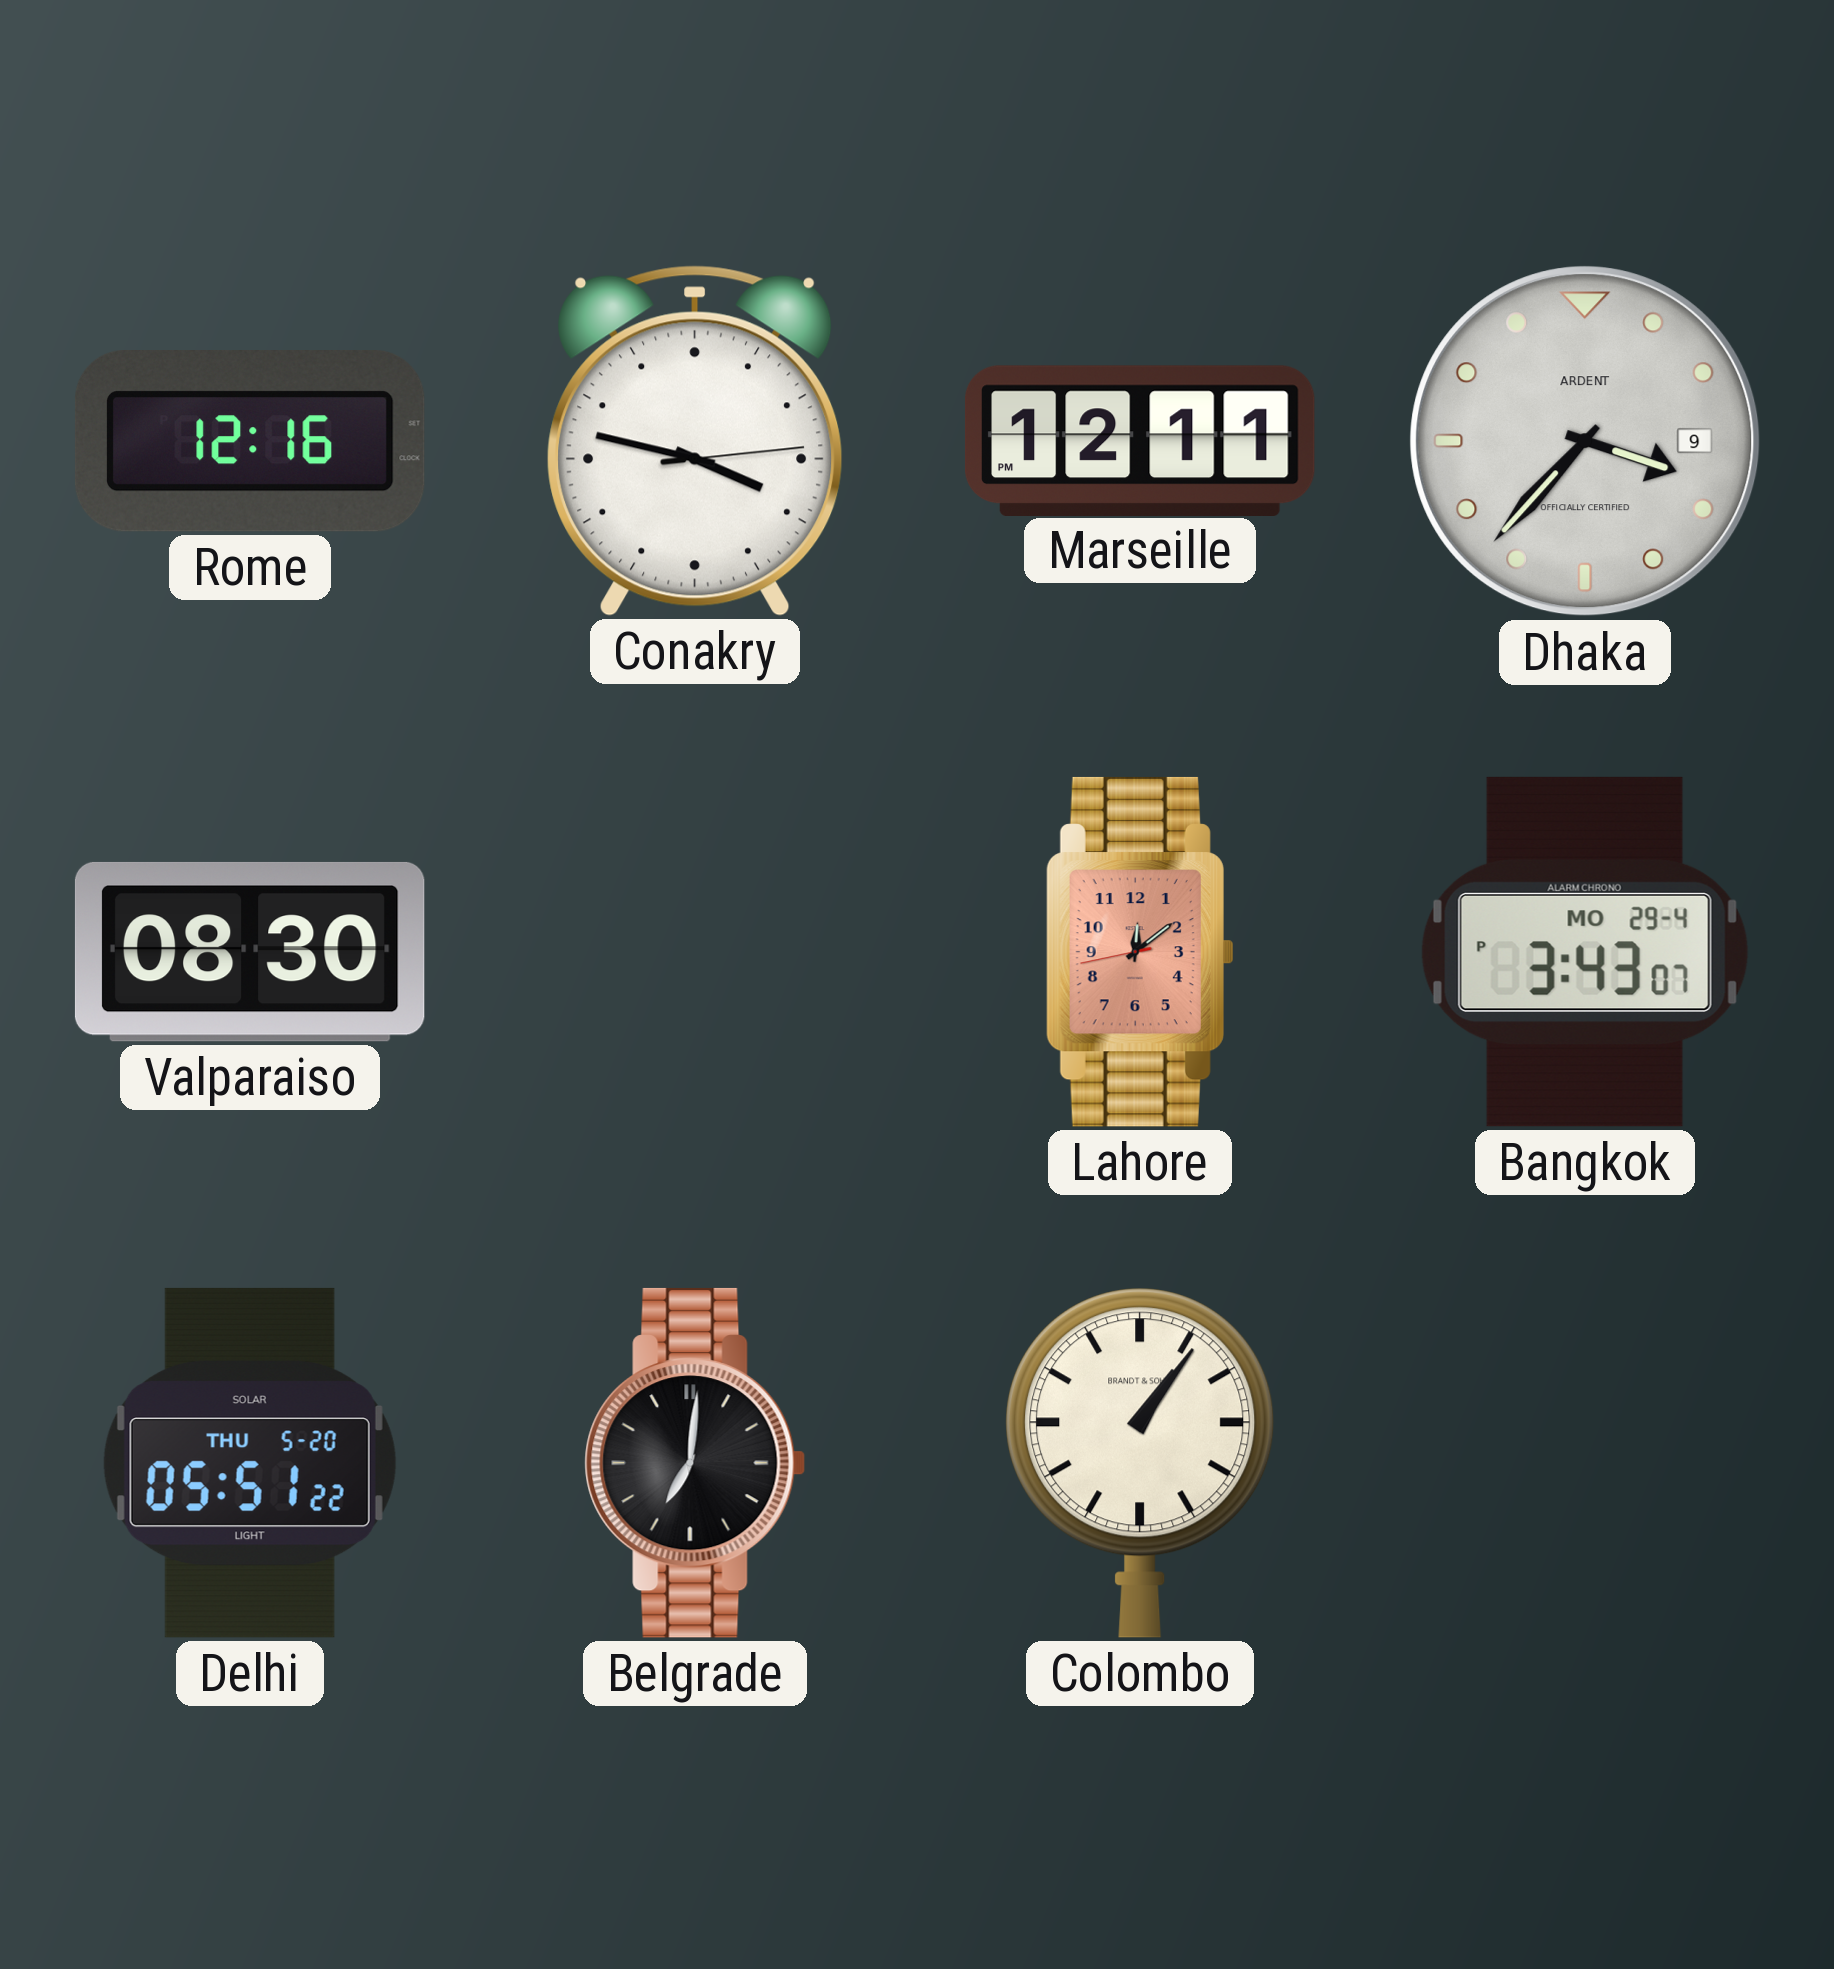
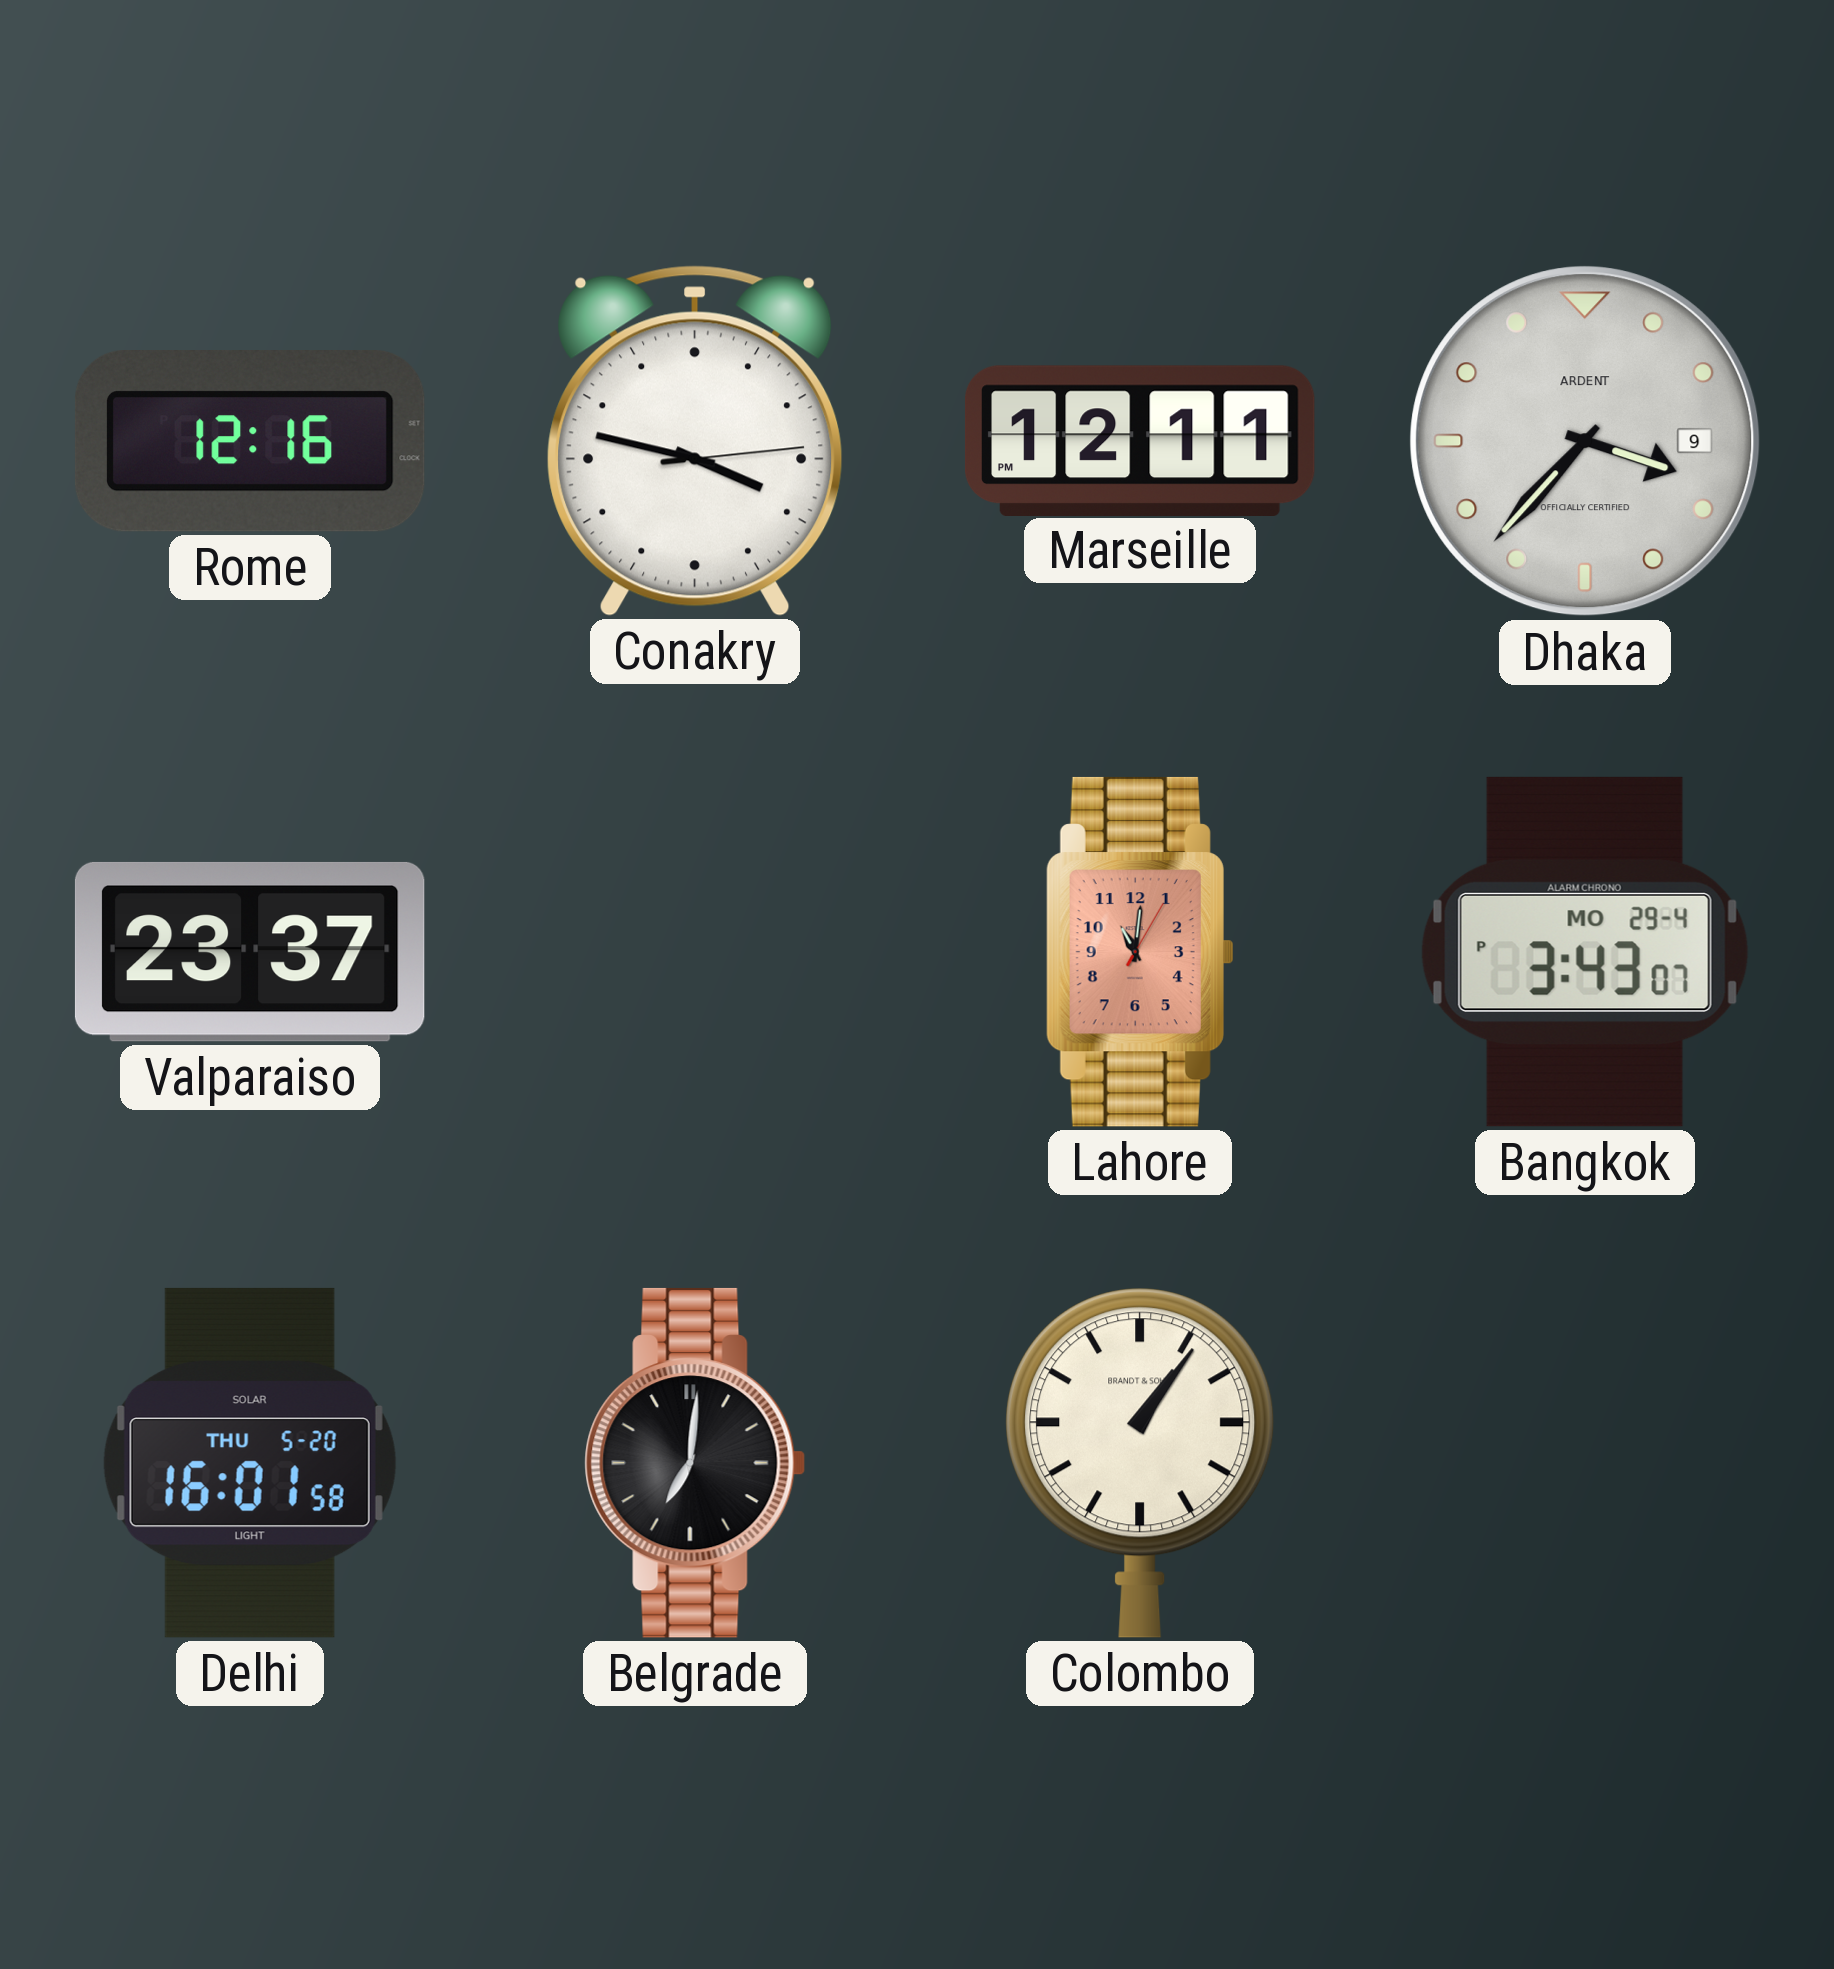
Valparaiso: 08:30 -> 23:37 (250, 952)
Lahore: 12:08 -> 11:01 (1139, 952)
Delhi: 05:51 -> 16:01 (250, 1463)
